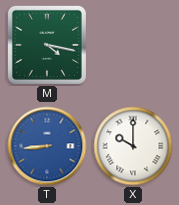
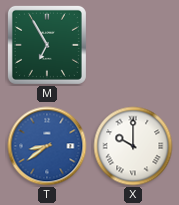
M: 4:17 -> 6:55 (47, 45)
T: 8:44 -> 8:39 (47, 146)
